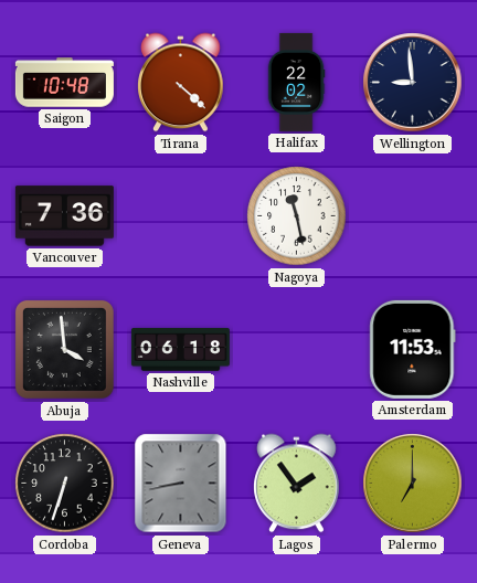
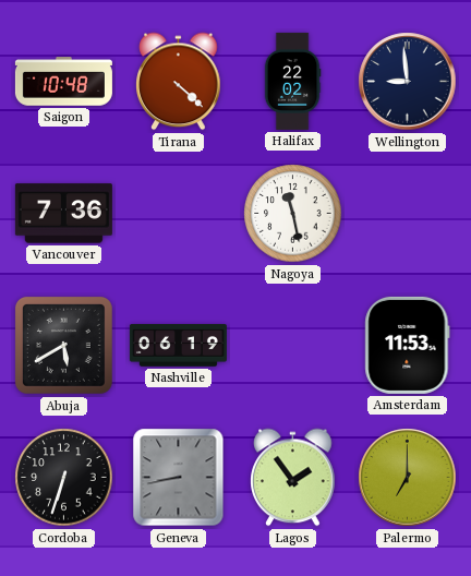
Abuja: 3:59 -> 5:40 (63, 345)
Nashville: 06:18 -> 06:19 (178, 346)
